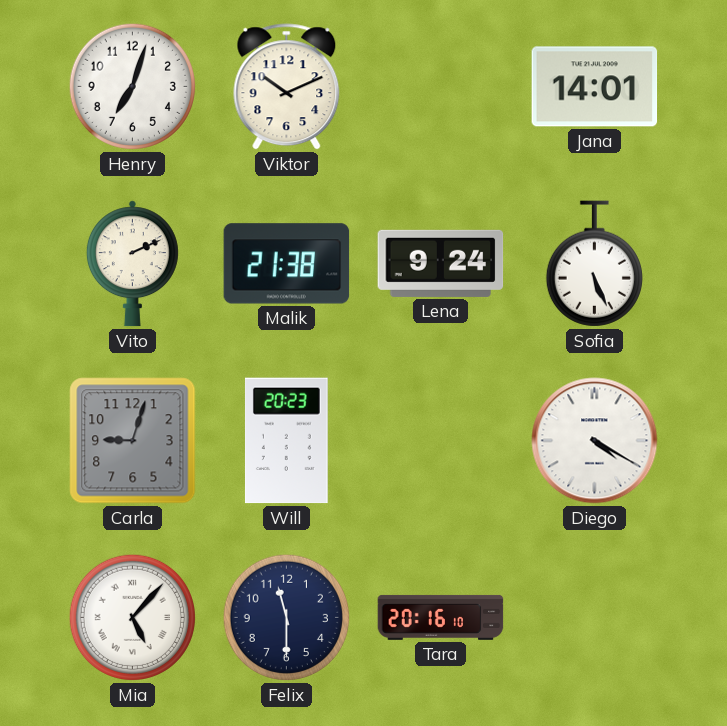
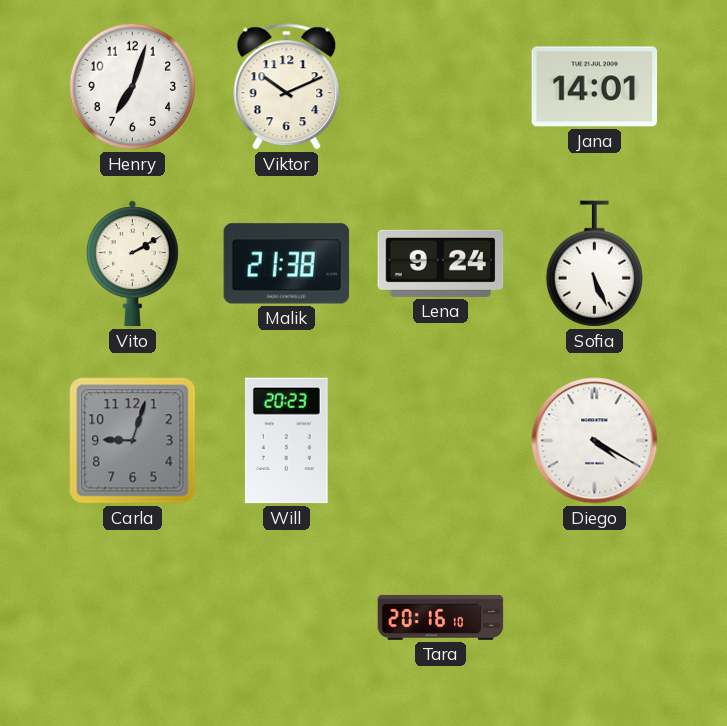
Vito: 2:11 -> 2:10 (132, 264)
Mia: 5:07 -> none (132, 617)
Felix: 11:30 -> none (286, 617)
